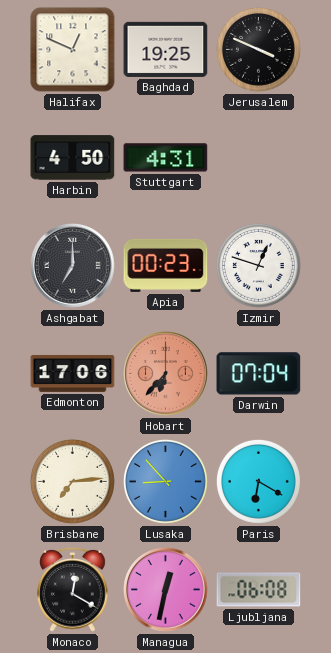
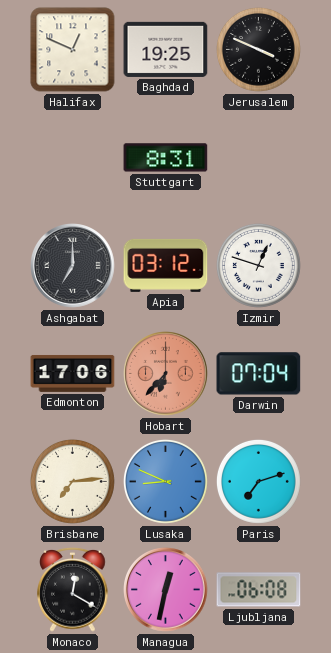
Harbin: 4:50 -> none (73, 158)
Stuttgart: 4:31 -> 8:31 (166, 158)
Apia: 00:23 -> 03:12 (166, 265)
Lusaka: 8:53 -> 8:49 (165, 481)
Paris: 6:20 -> 7:12 (258, 481)
